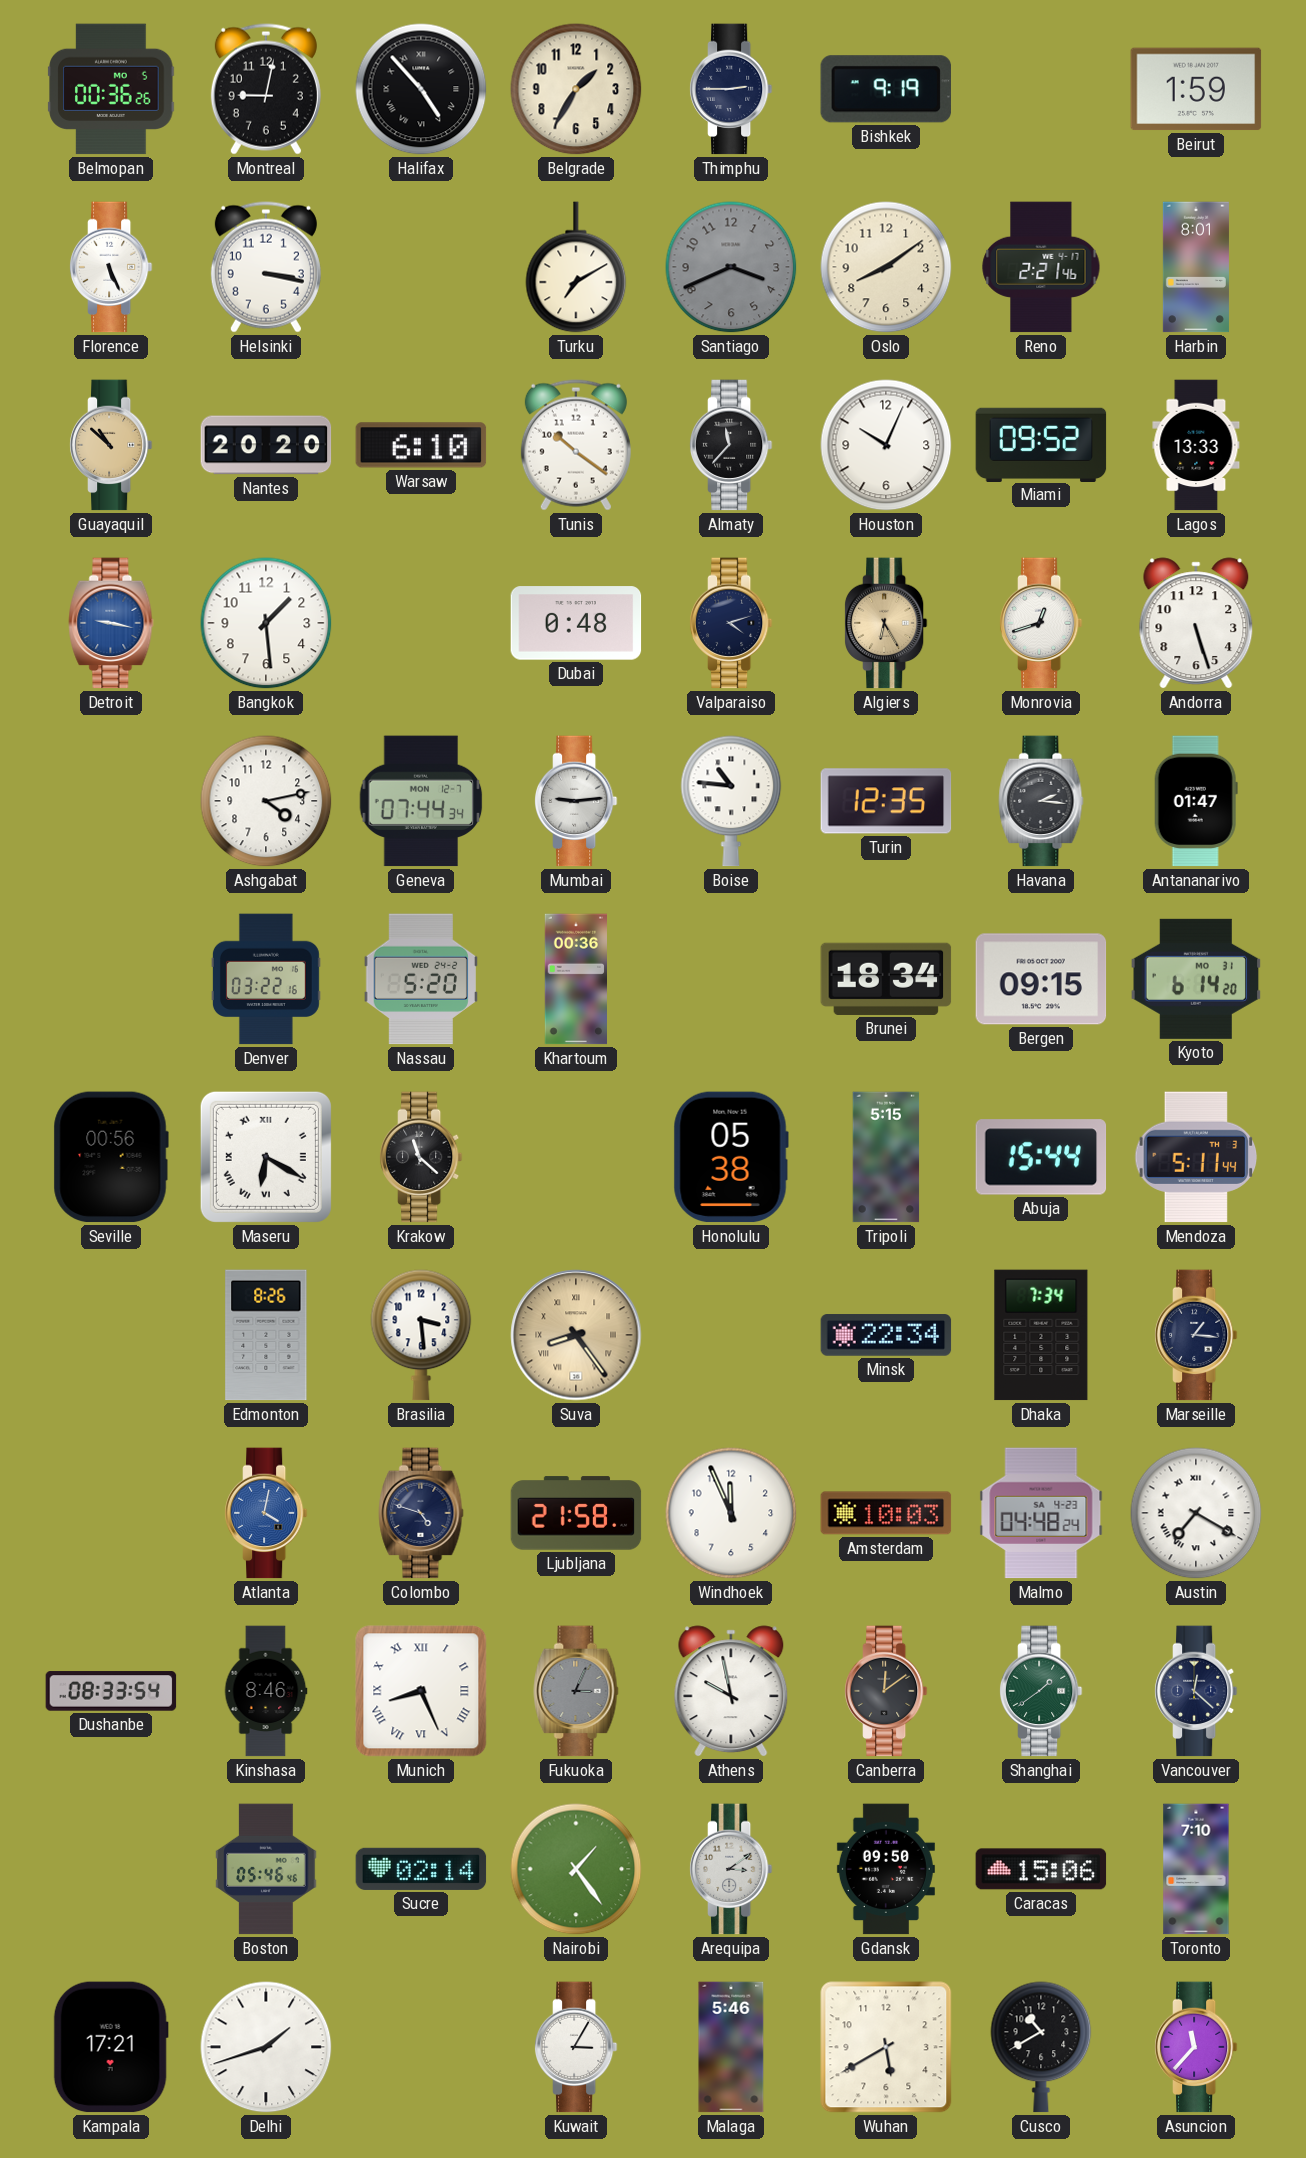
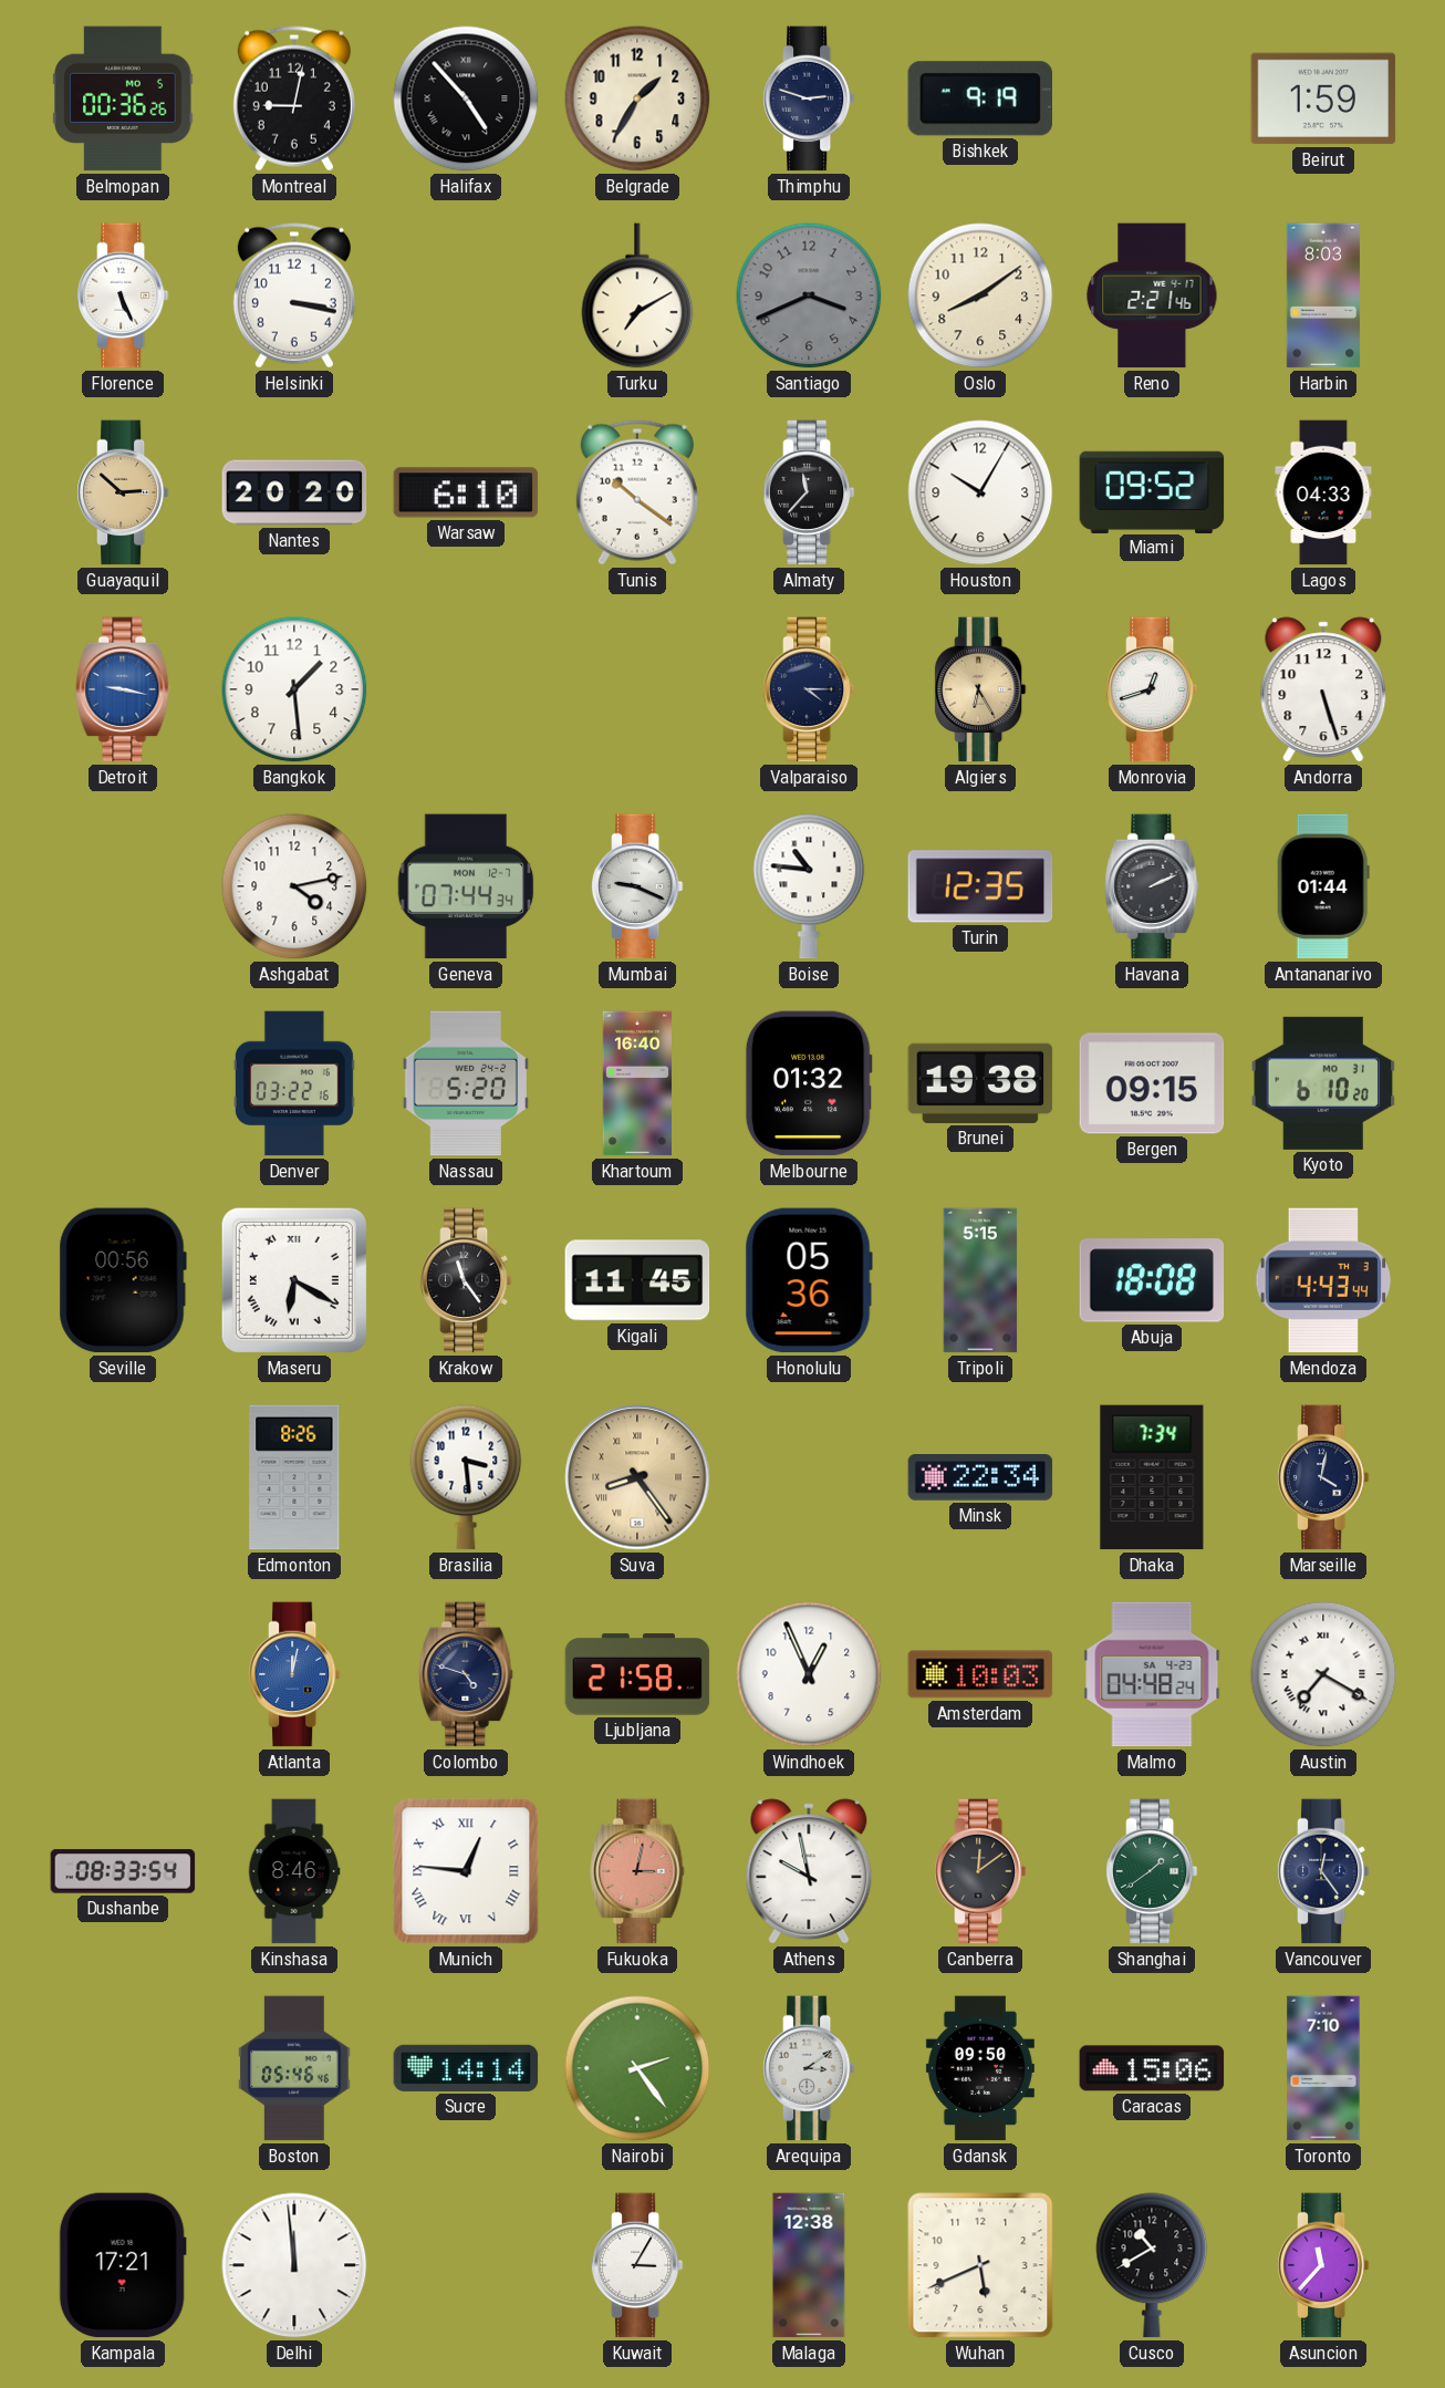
Thimphu: 2:45 -> 2:48 (809, 98)
Harbin: 8:01 -> 8:03 (1323, 295)
Guayaquil: 10:52 -> 2:52 (123, 492)
Houston: 10:04 -> 10:05 (980, 492)
Lagos: 13:33 -> 04:33 (1323, 492)
Dubai: 0:48 -> none (576, 623)
Valparaiso: 4:12 -> 4:15 (809, 689)
Mumbai: 9:14 -> 9:19 (637, 886)
Havana: 2:16 -> 2:11 (1152, 886)
Antananarivo: 01:47 -> 01:44 (1323, 886)
Khartoum: 00:36 -> 16:40 (636, 1083)
Melbourne: none -> 01:32 (809, 1083)
Brunei: 18:34 -> 19:38 (980, 1083)
Kyoto: 6:14 -> 6:10 (1323, 1083)
Krakow: 11:22 -> 11:24 (466, 1280)
Kigali: none -> 11:45 (637, 1280)
Honolulu: 05:38 -> 05:36 (809, 1280)
Abuja: 15:44 -> 18:08 (1152, 1280)
Mendoza: 5:11 -> 4:43 (1323, 1280)
Marseille: 1:16 -> 4:02 (1323, 1477)
Atlanta: 4:02 -> 12:02 (294, 1674)
Windhoek: 11:56 -> 12:56 (809, 1674)
Munich: 8:26 -> 12:46 (466, 1871)
Fukuoka: 3:04 -> 3:02 (637, 1871)
Fukuoka dial: grey -> salmon (637, 1871)
Vancouver: 12:22 -> 12:24 (1323, 1871)
Sucre: 02:14 -> 14:14 (466, 2068)
Nairobi: 1:24 -> 2:24 (637, 2068)
Delhi: 1:42 -> 11:59 (294, 2265)
Malaga: 5:46 -> 12:38 (809, 2265)
Wuhan: 5:40 -> 5:41 (980, 2265)
